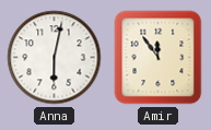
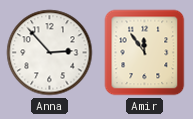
Anna: 6:02 -> 2:53 (50, 53)
